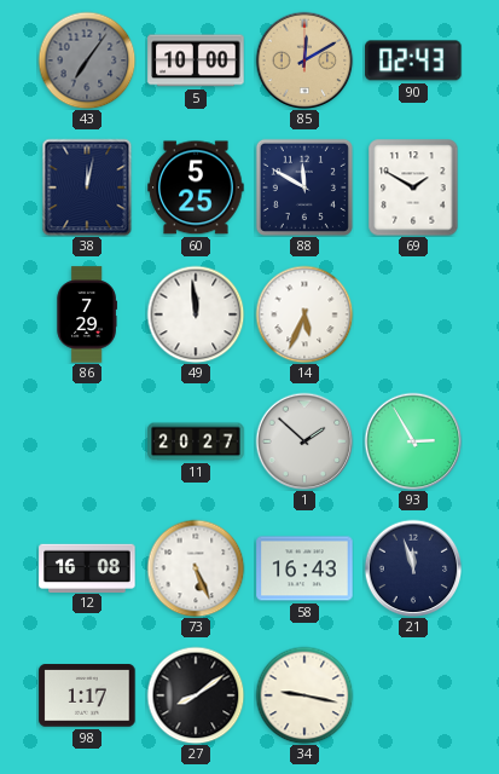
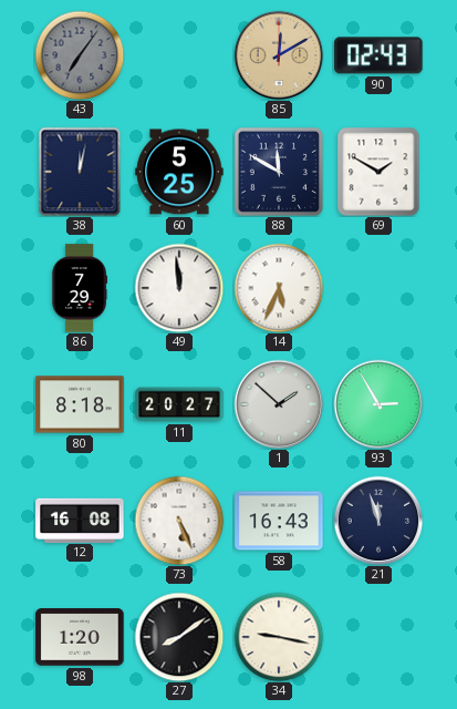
5: 10:00 -> none (196, 60)
80: none -> 8:18 (80, 404)
98: 1:17 -> 1:20 (80, 637)
